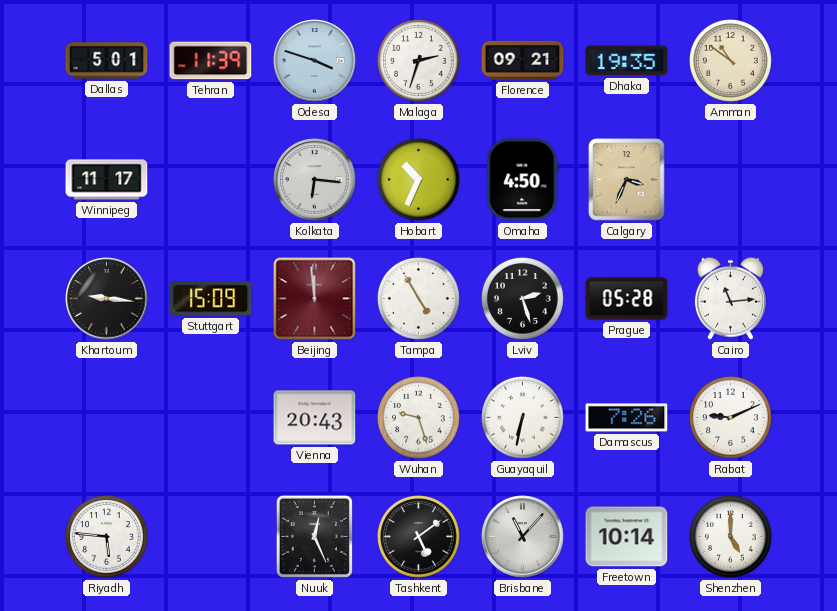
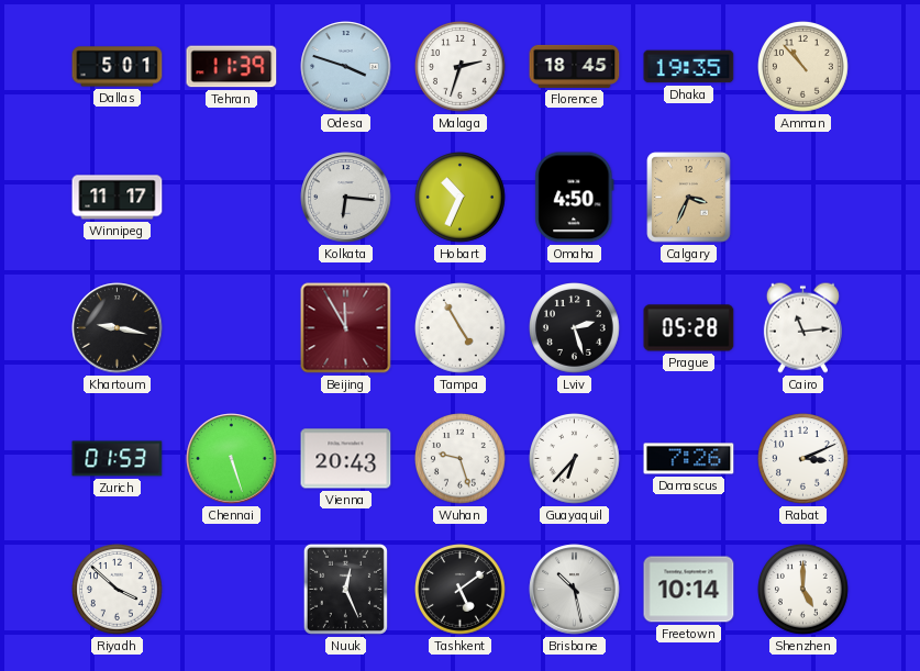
Florence: 09:21 -> 18:45 (575, 66)
Amman: 10:51 -> 10:53 (803, 67)
Khartoum: 9:16 -> 9:17 (118, 328)
Stuttgart: 15:09 -> none (211, 299)
Beijing: 11:59 -> 11:55 (346, 328)
Zurich: none -> 01:53 (118, 459)
Chennai: none -> 5:27 (232, 459)
Guayaquil: 6:32 -> 6:37 (575, 459)
Rabat: 9:11 -> 3:11 (803, 459)
Riyadh: 5:46 -> 3:52 (118, 590)
Brisbane: 11:07 -> 10:28 (575, 590)
